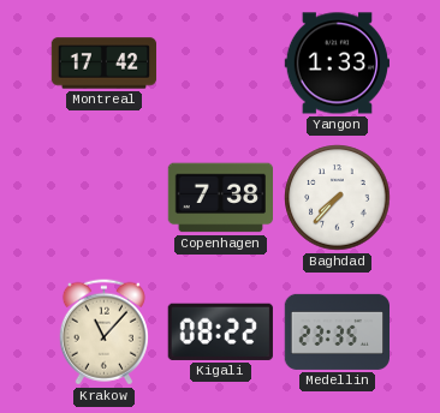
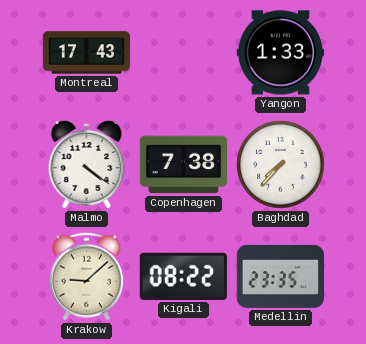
Montreal: 17:42 -> 17:43 (87, 53)
Malmo: none -> 4:21 (87, 164)
Krakow: 11:07 -> 9:08 (86, 277)
